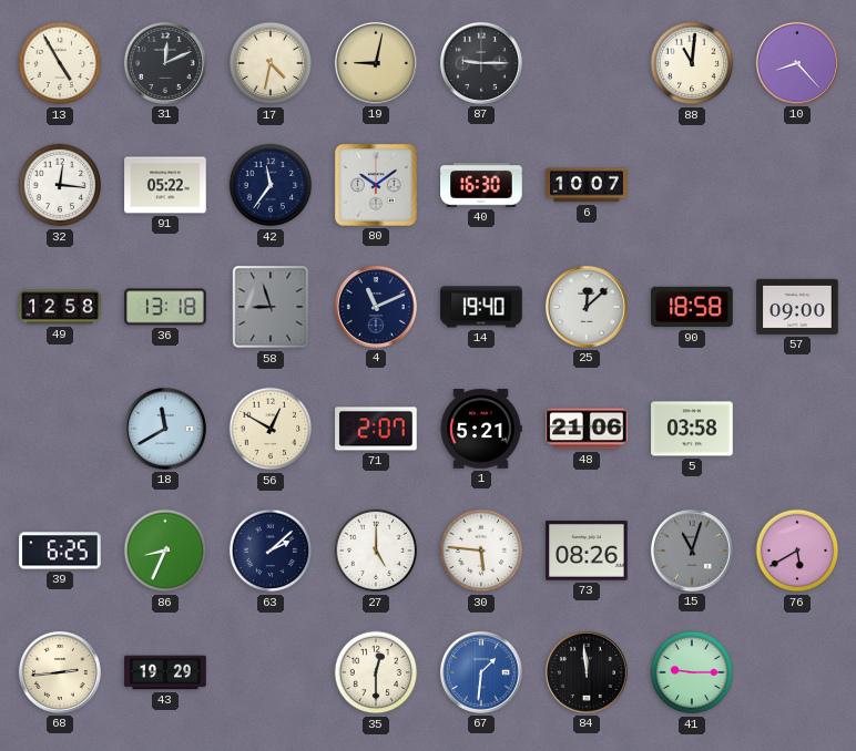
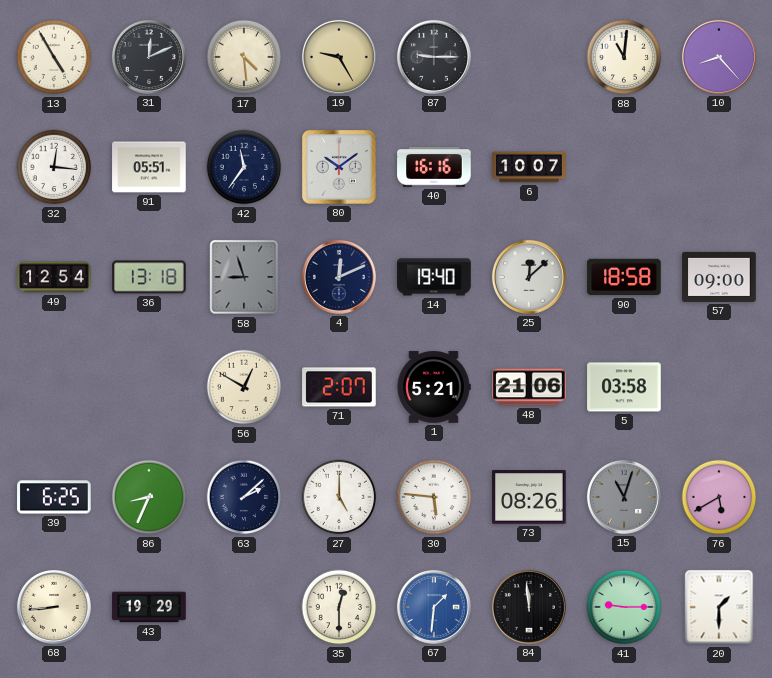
17: 4:32 -> 4:29 (244, 57)
19: 9:02 -> 9:25 (339, 57)
91: 05:22 -> 05:51 (149, 167)
40: 16:30 -> 16:16 (434, 167)
49: 12:58 -> 12:54 (54, 277)
4: 11:11 -> 12:11 (339, 277)
18: 11:40 -> none (165, 429)
68: 2:44 -> 8:44 (54, 607)
20: none -> 1:30 (719, 607)
